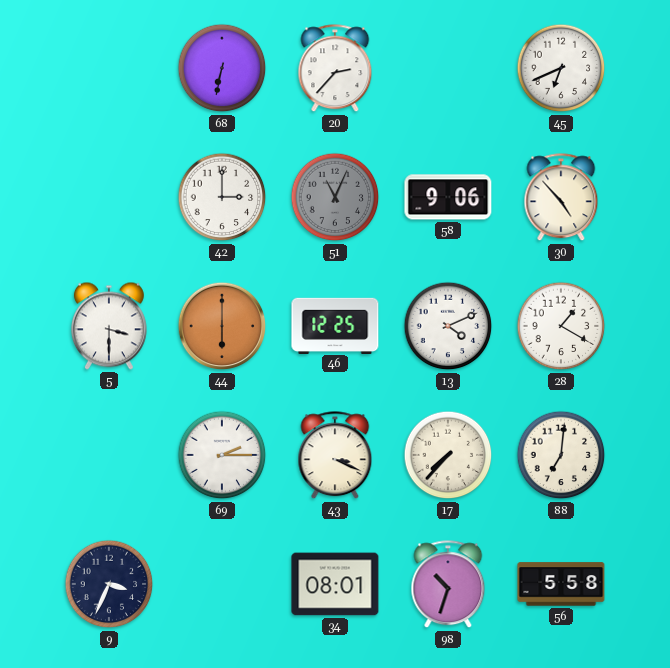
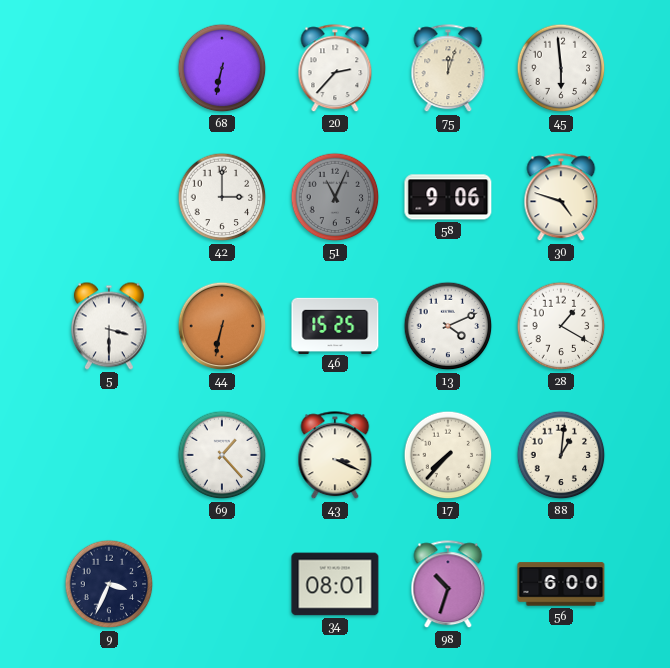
75: none -> 12:03 (448, 69)
45: 6:41 -> 5:59 (561, 68)
30: 4:53 -> 4:48 (561, 198)
44: 6:00 -> 6:32 (222, 326)
46: 12:25 -> 15:25 (335, 325)
69: 2:15 -> 1:23 (222, 455)
88: 7:01 -> 1:01 (561, 455)
56: 5:58 -> 6:00 (561, 584)
